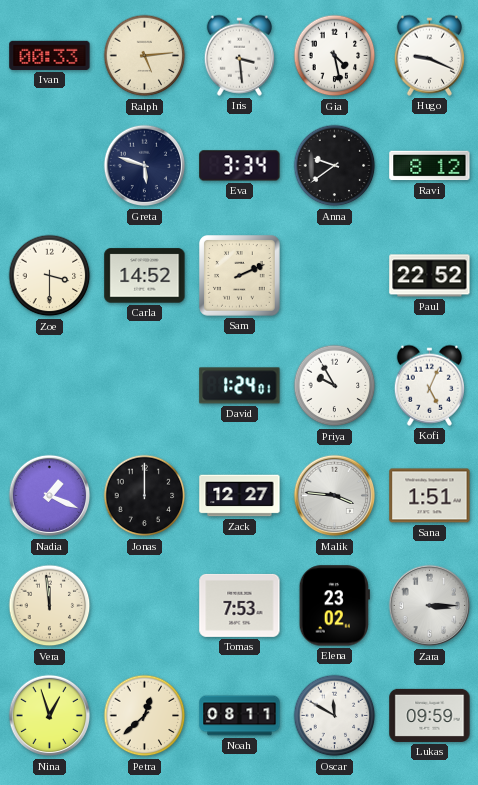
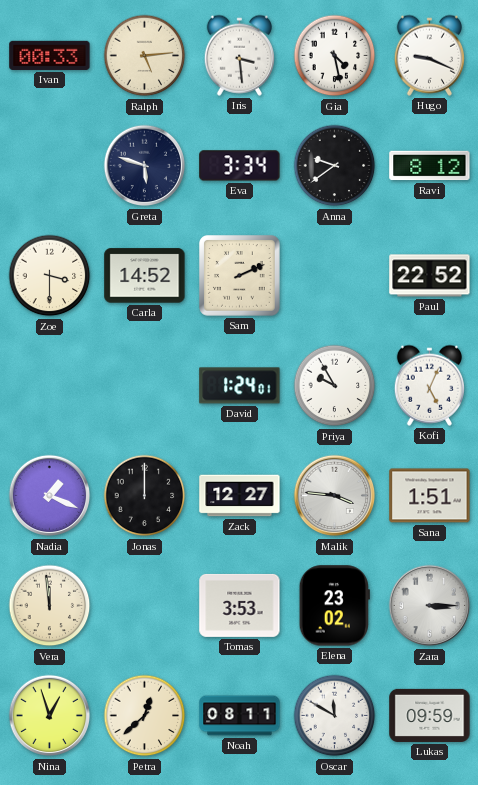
Tomas: 7:53 -> 3:53 (240, 605)
